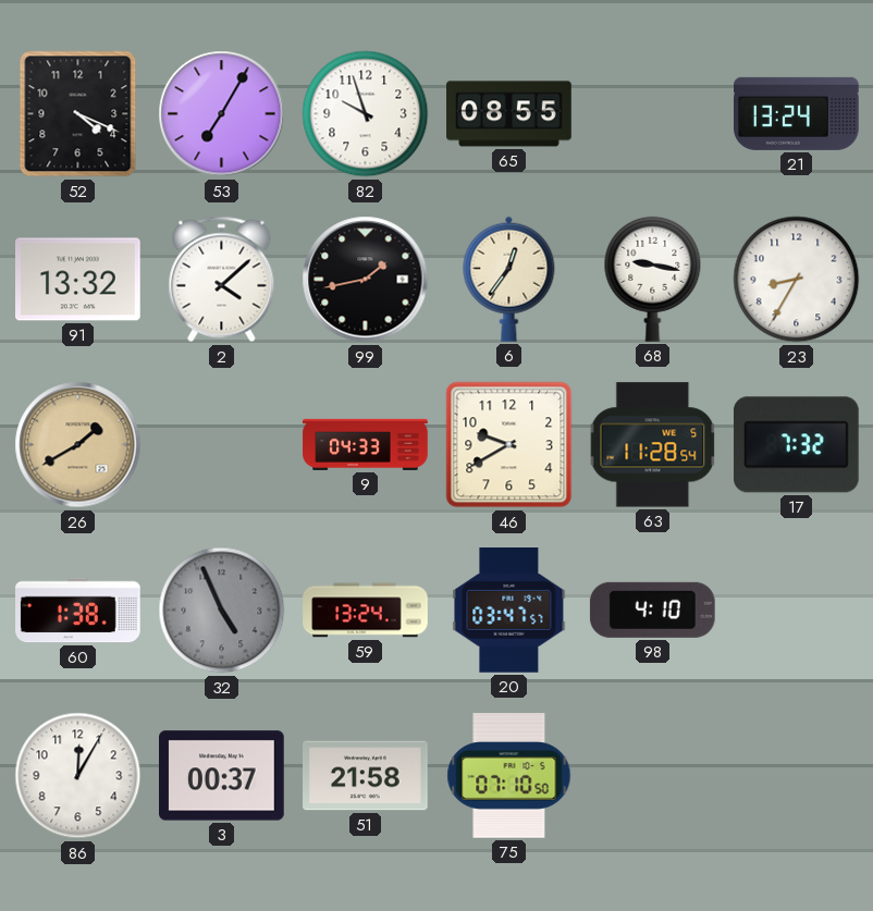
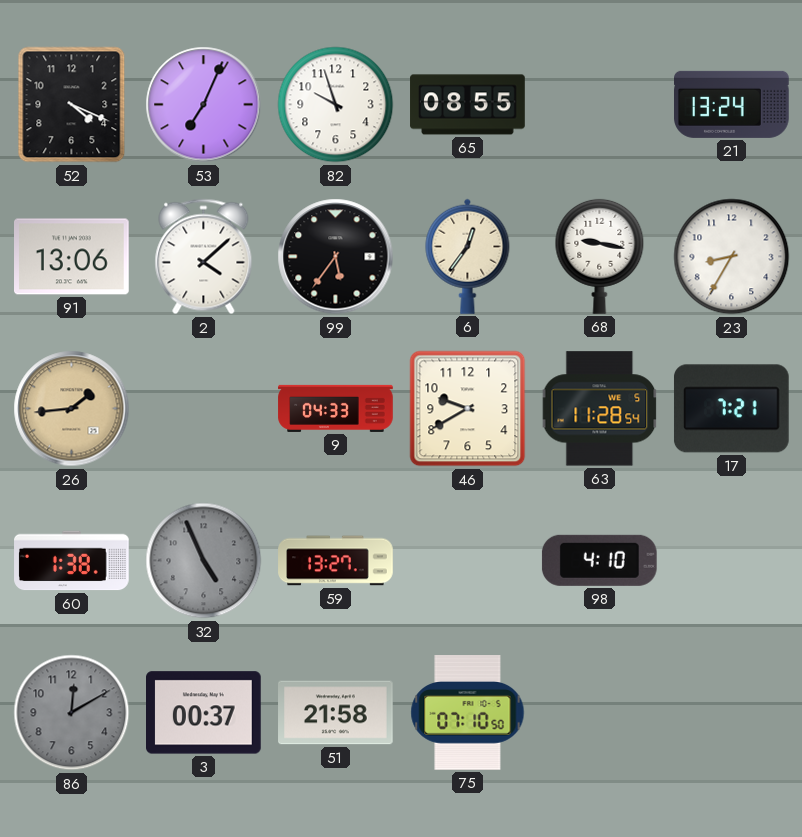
53: 7:05 -> 7:04 (204, 105)
91: 13:32 -> 13:06 (72, 257)
99: 1:43 -> 5:36 (336, 257)
26: 1:40 -> 1:44 (72, 409)
17: 7:32 -> 7:21 (731, 409)
59: 13:24 -> 13:27 (336, 561)
20: 03:47 -> none (509, 611)
86: 12:05 -> 12:10 (72, 713)
86 dial: white -> grey (72, 713)
